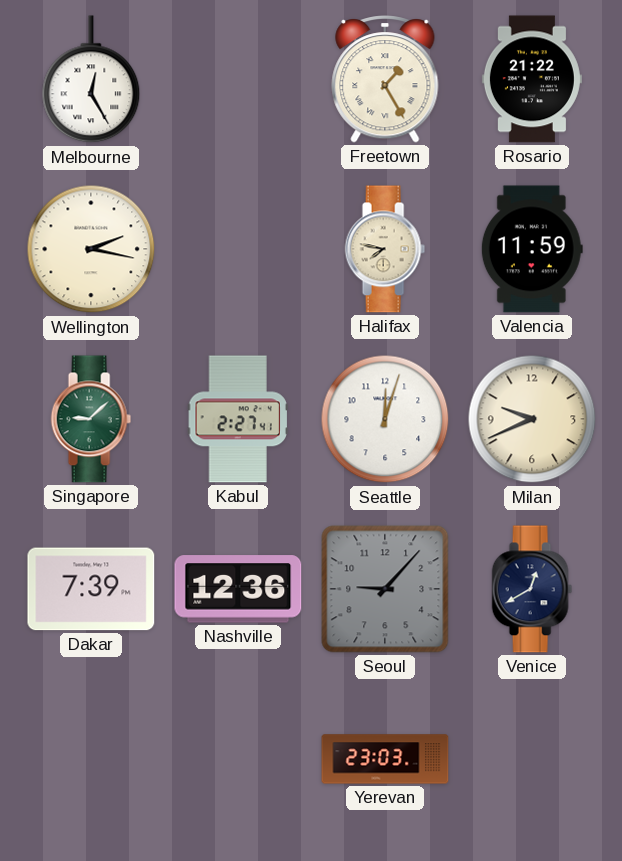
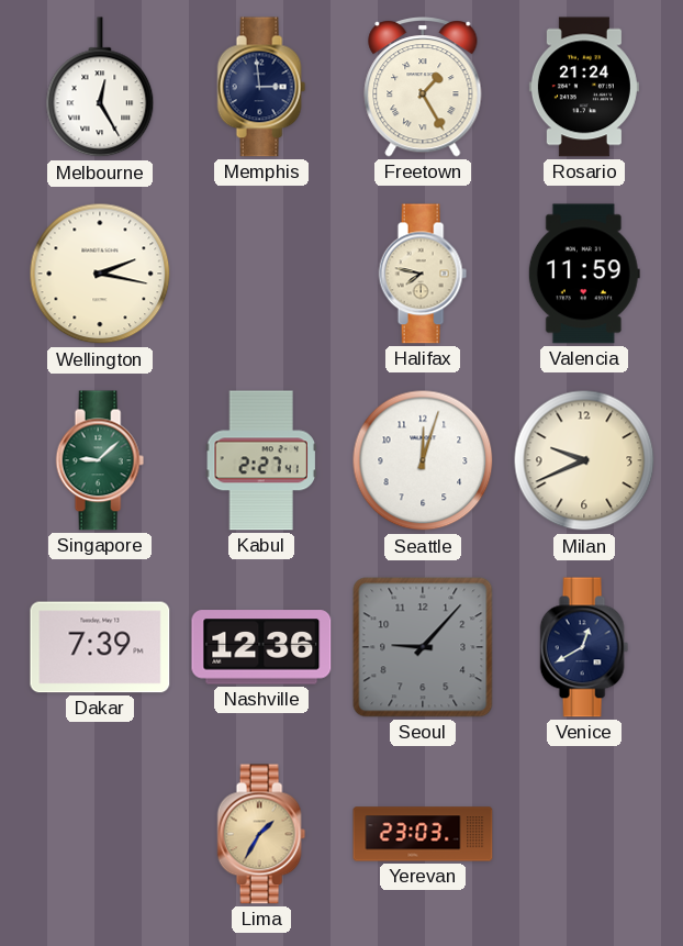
Memphis: none -> 2:59 (261, 87)
Rosario: 21:22 -> 21:24 (584, 87)
Lima: none -> 1:35 (261, 834)
